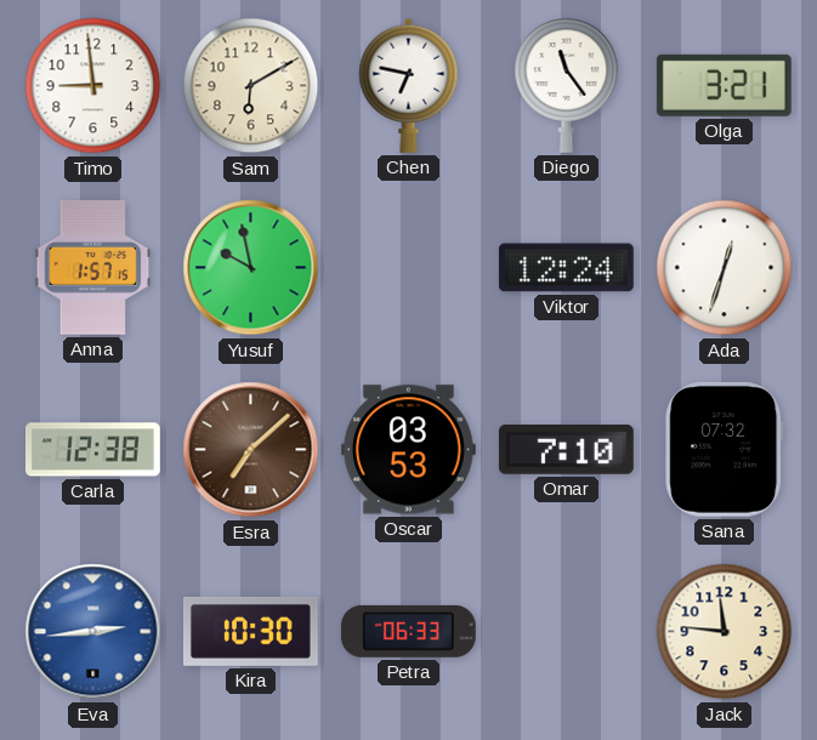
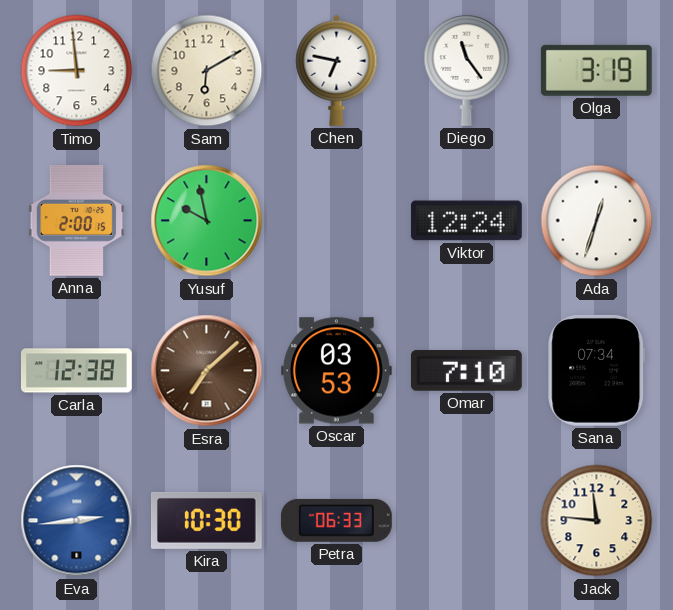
Olga: 3:21 -> 3:19 (596, 70)
Anna: 1:57 -> 2:00 (77, 221)
Sana: 07:32 -> 07:34 (597, 370)
